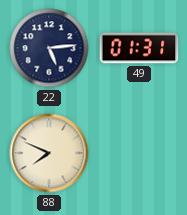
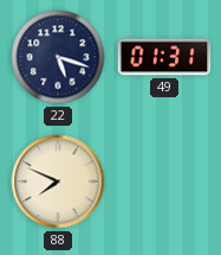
22: 5:14 -> 5:18 (58, 57)
